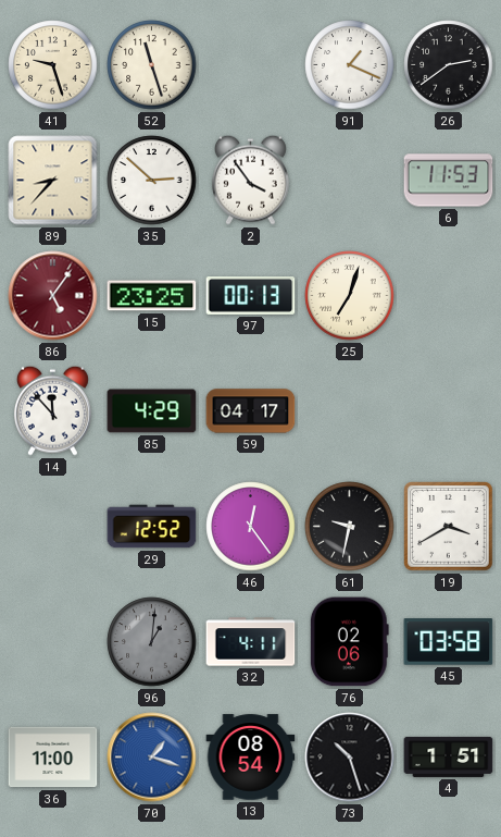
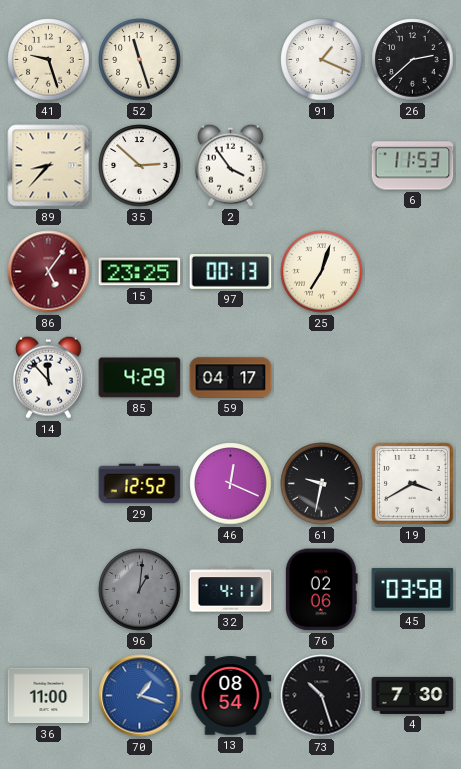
26: 2:39 -> 2:38 (413, 60)
46: 12:24 -> 12:19 (231, 484)
4: 1:51 -> 7:30 (413, 695)
